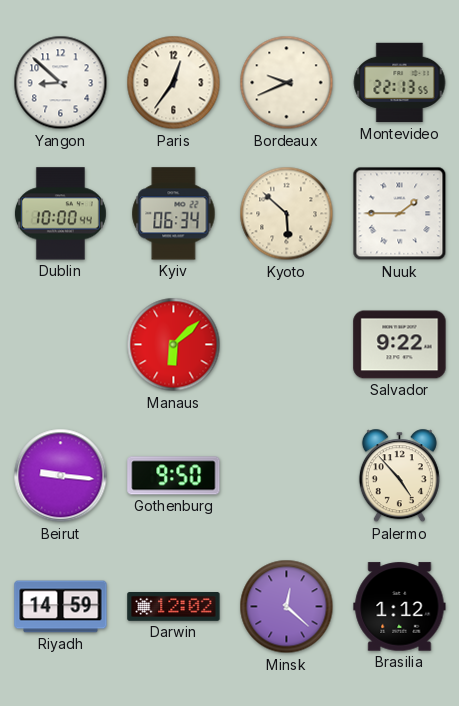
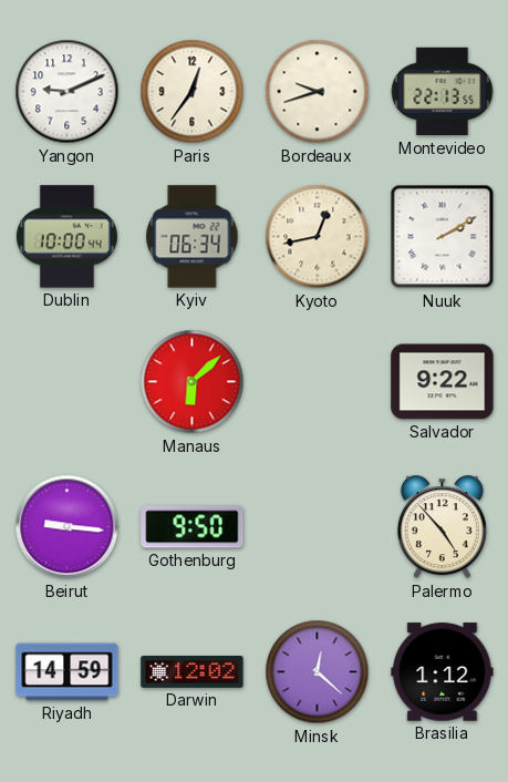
Yangon: 8:52 -> 9:11 (68, 92)
Bordeaux: 9:41 -> 9:42 (318, 92)
Kyoto: 5:52 -> 12:43 (318, 237)
Nuuk: 1:45 -> 2:10 (443, 237)
